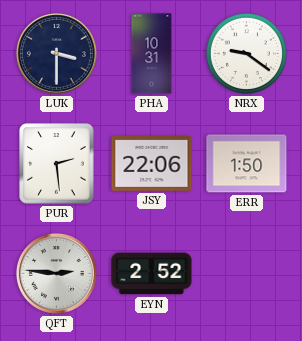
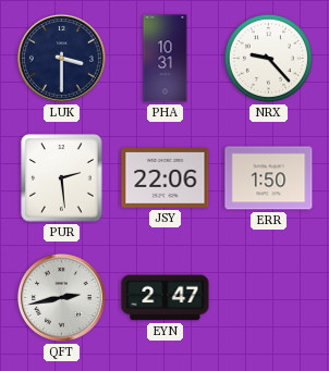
NRX: 9:21 -> 9:23 (268, 58)
QFT: 2:46 -> 2:43 (61, 297)
EYN: 2:52 -> 2:47 (166, 298)
